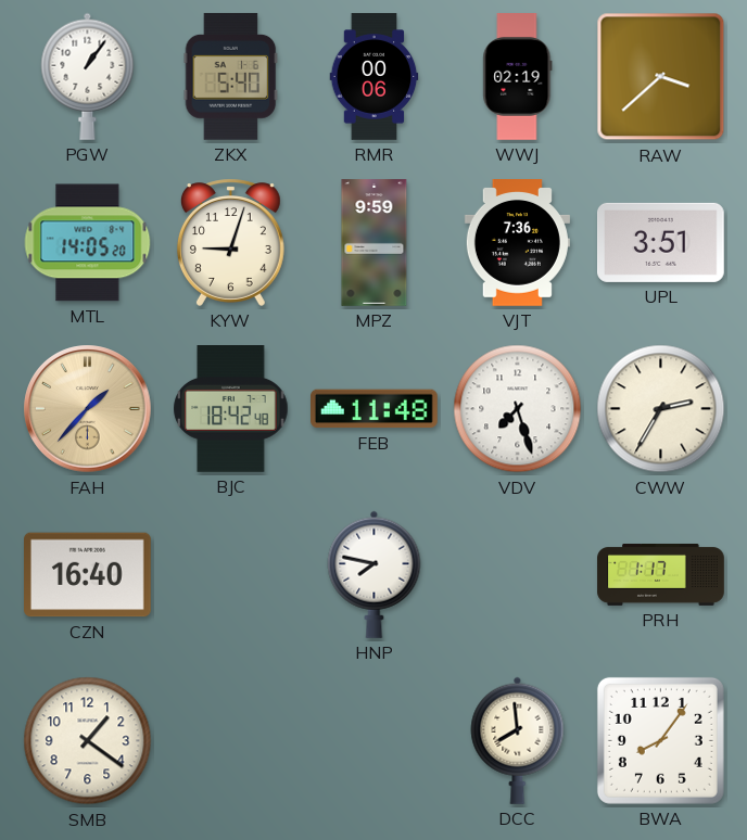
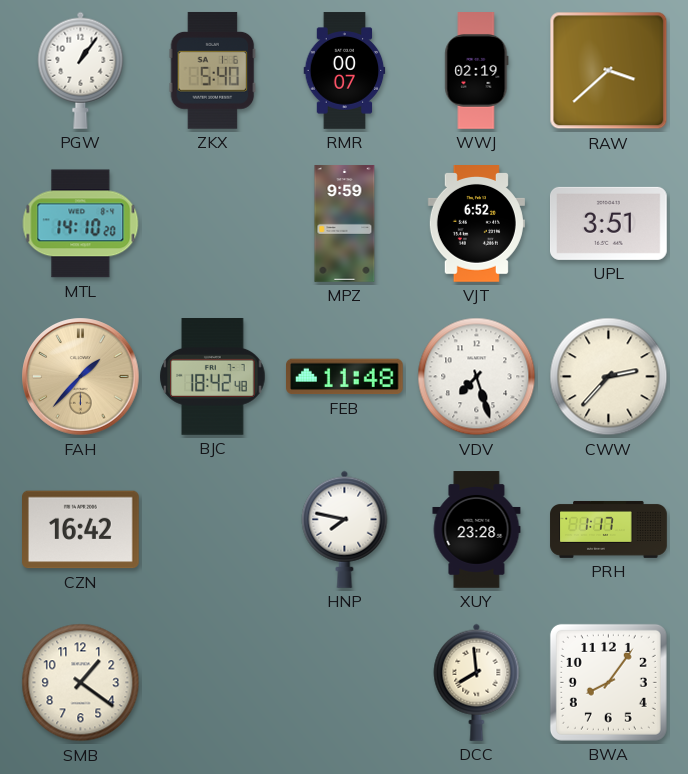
RMR: 00:06 -> 00:07 (345, 71)
MTL: 14:05 -> 14:10 (81, 224)
KYW: 9:03 -> none (230, 242)
VJT: 7:36 -> 6:52 (476, 224)
CWW: 2:35 -> 2:37 (609, 377)
CZN: 16:40 -> 16:42 (81, 530)
XUY: none -> 23:28 (477, 530)
